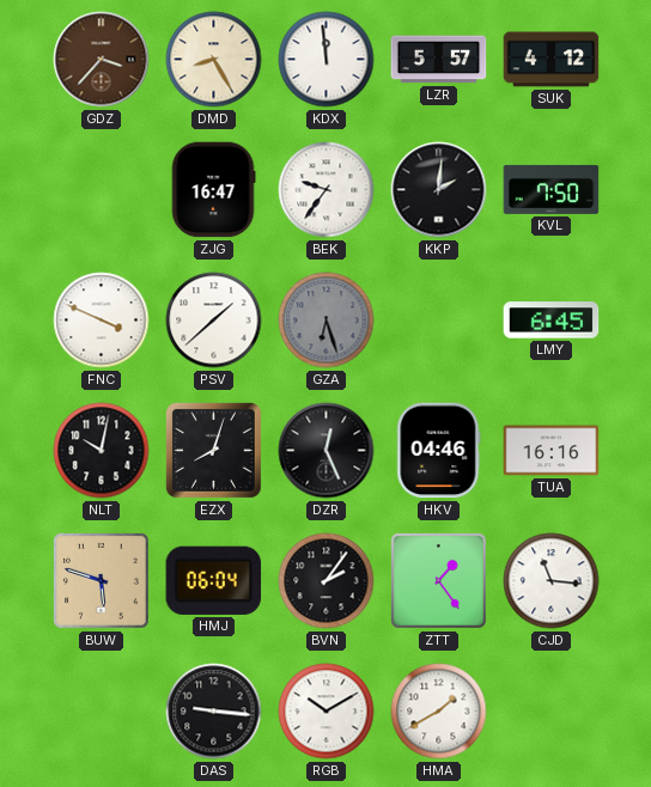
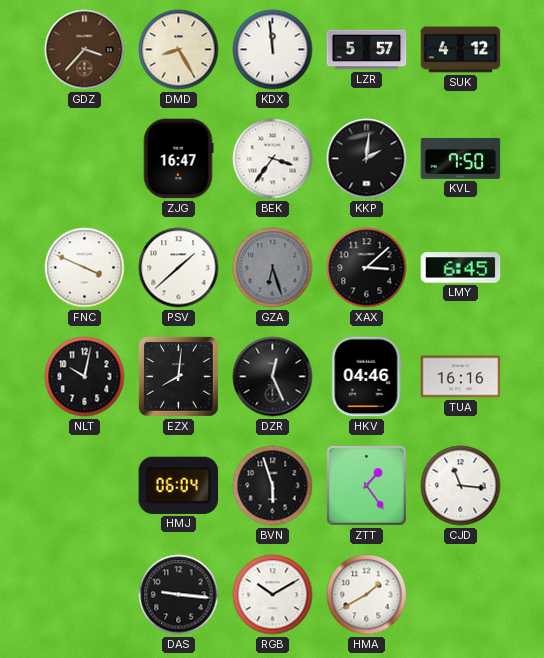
BEK: 9:36 -> 3:36 (273, 159)
XAX: none -> 3:08 (367, 268)
EZX: 8:03 -> 8:01 (178, 376)
BUW: 5:48 -> none (102, 581)
BVN: 2:06 -> 5:57 (273, 486)
